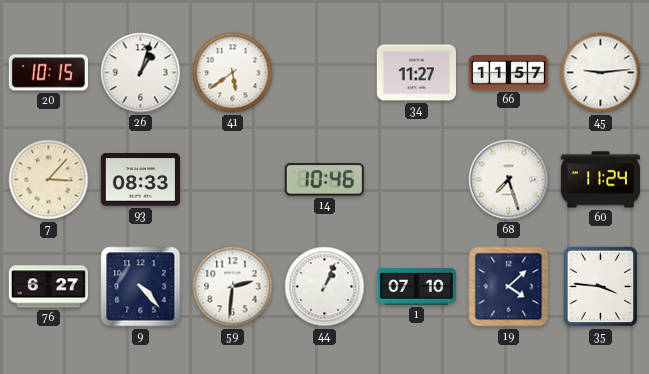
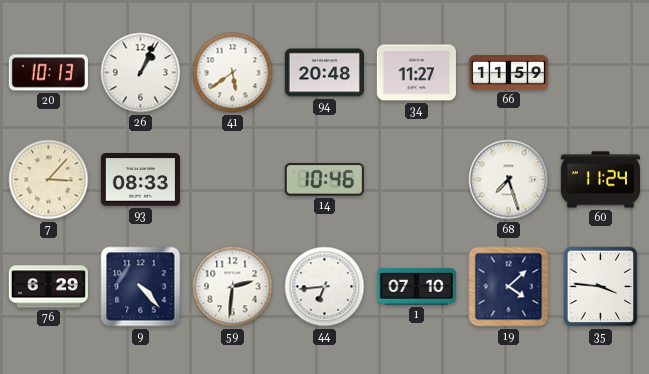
20: 10:15 -> 10:13 (48, 73)
26: 1:03 -> 1:04 (141, 73)
94: none -> 20:48 (324, 73)
66: 11:57 -> 11:59 (508, 73)
45: 9:14 -> none (601, 73)
76: 6:27 -> 6:29 (48, 287)
44: 1:04 -> 6:44 (325, 287)
